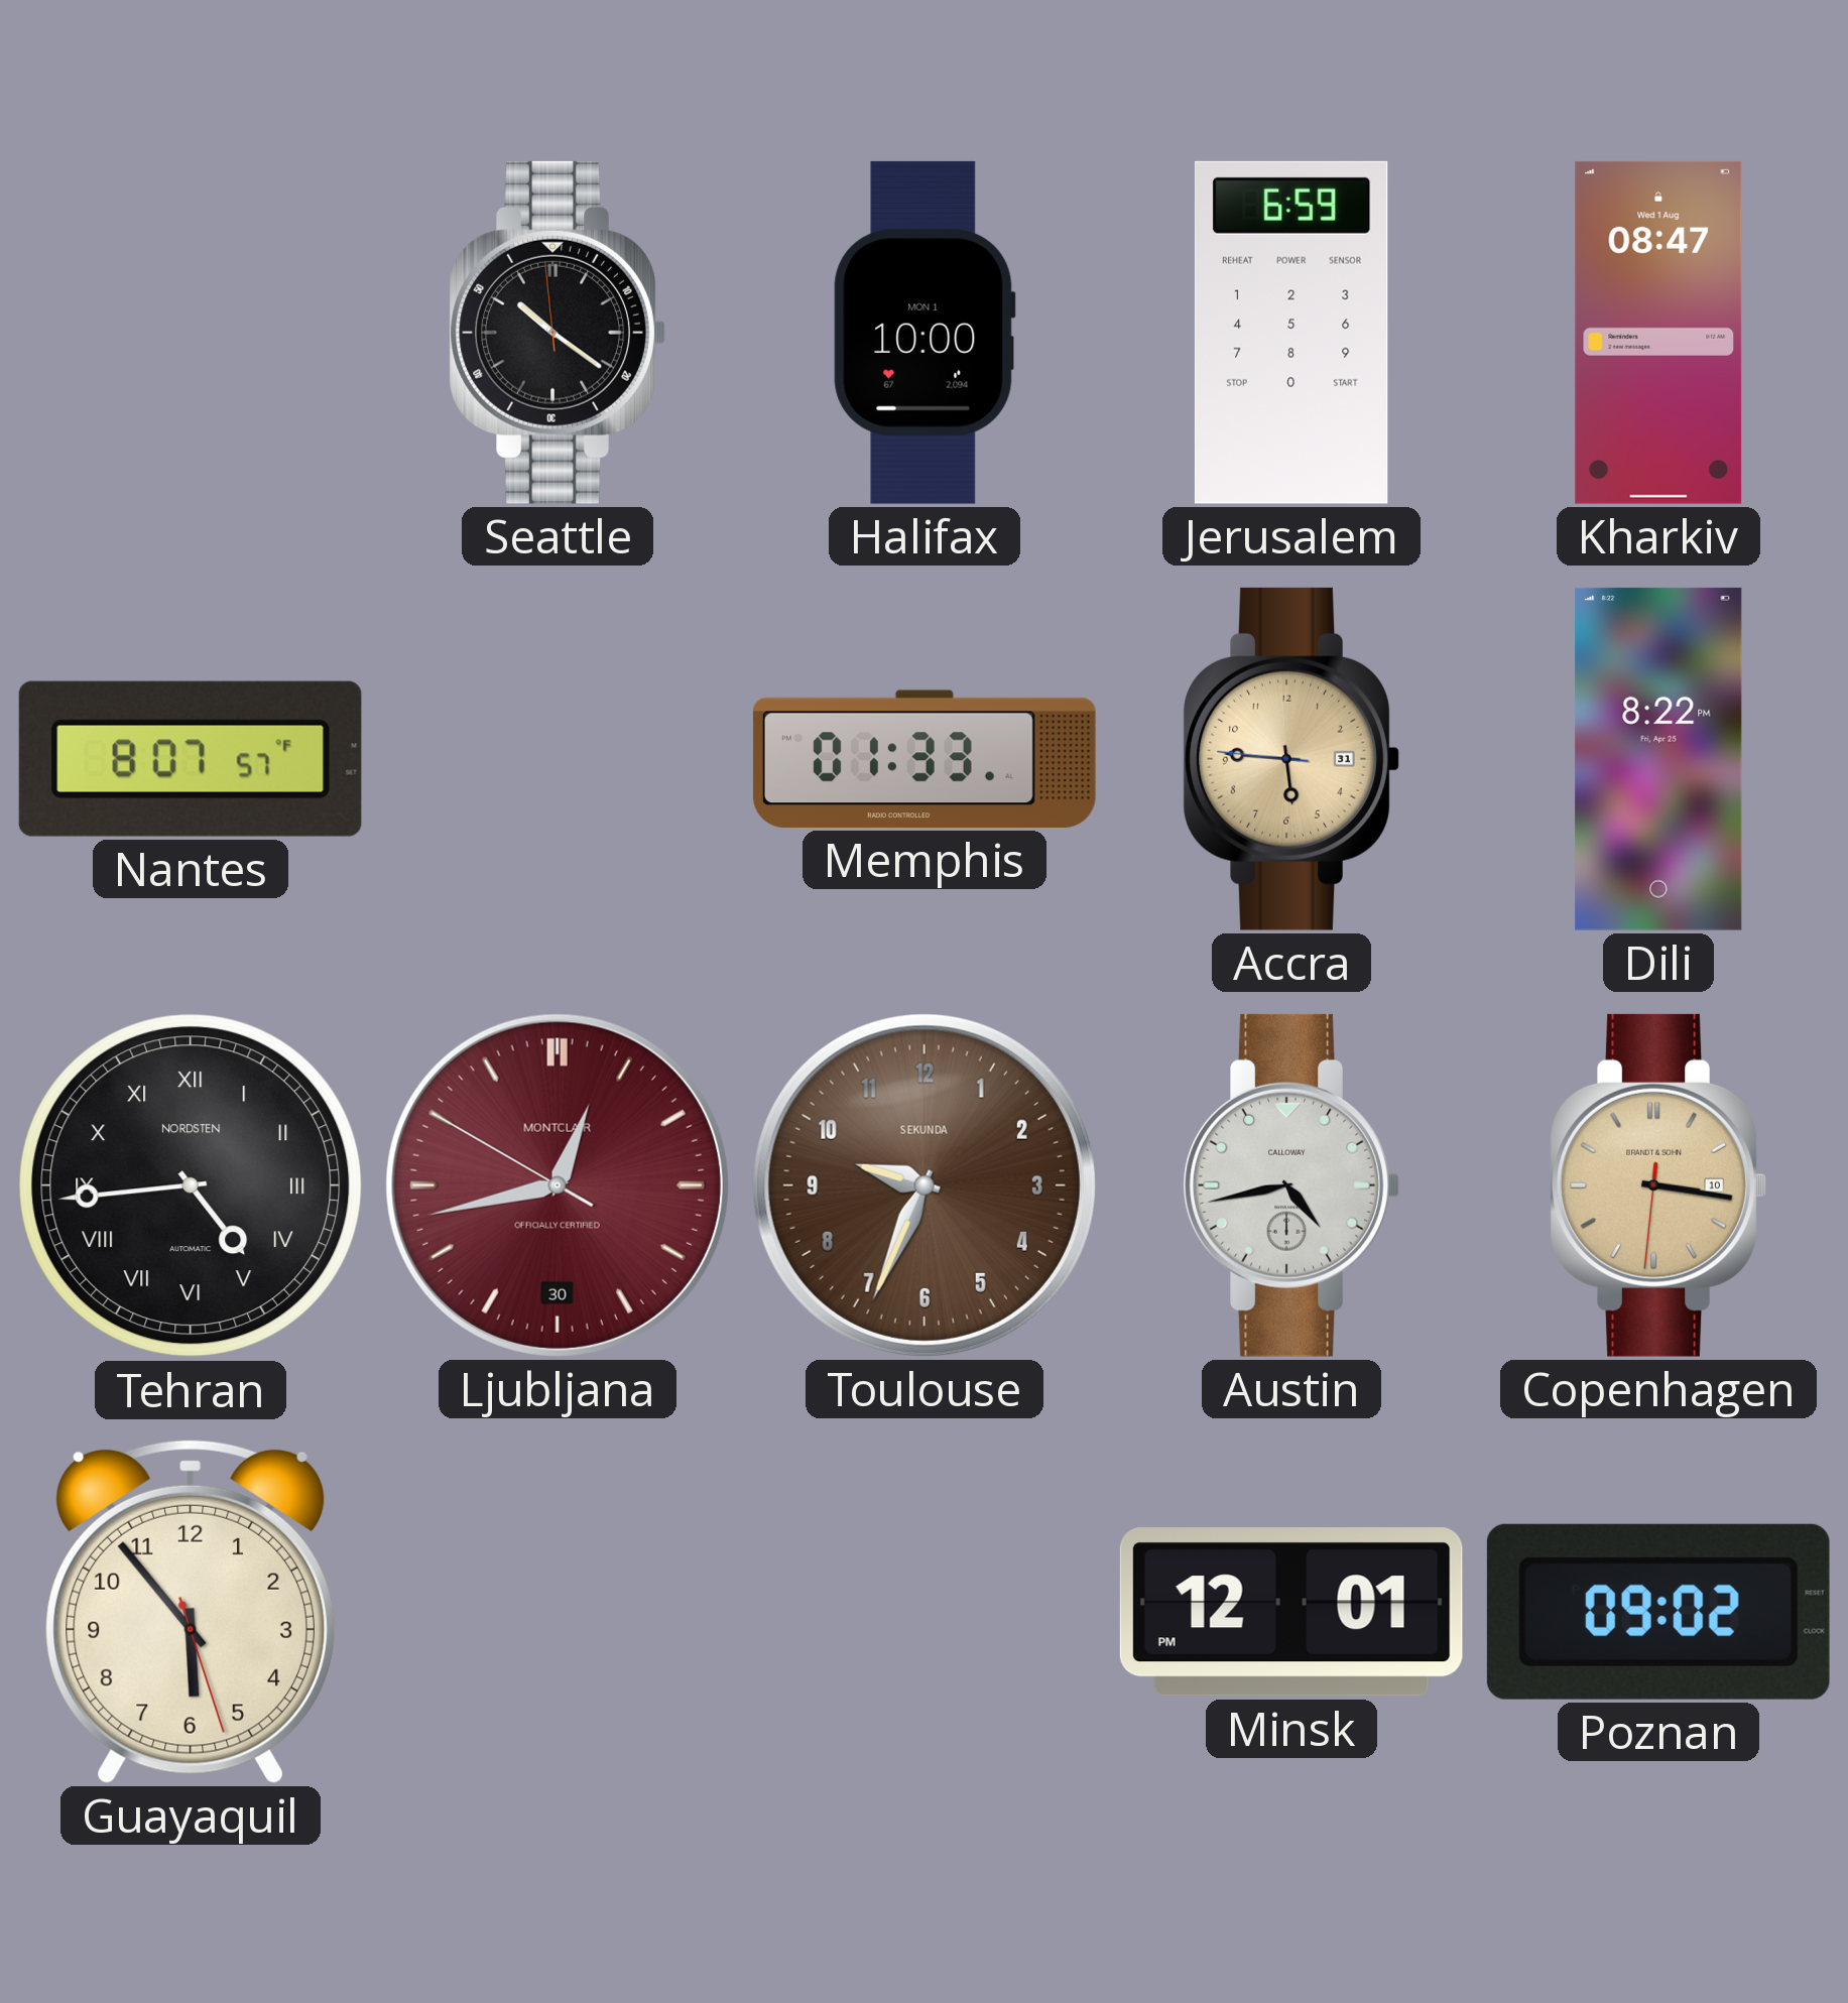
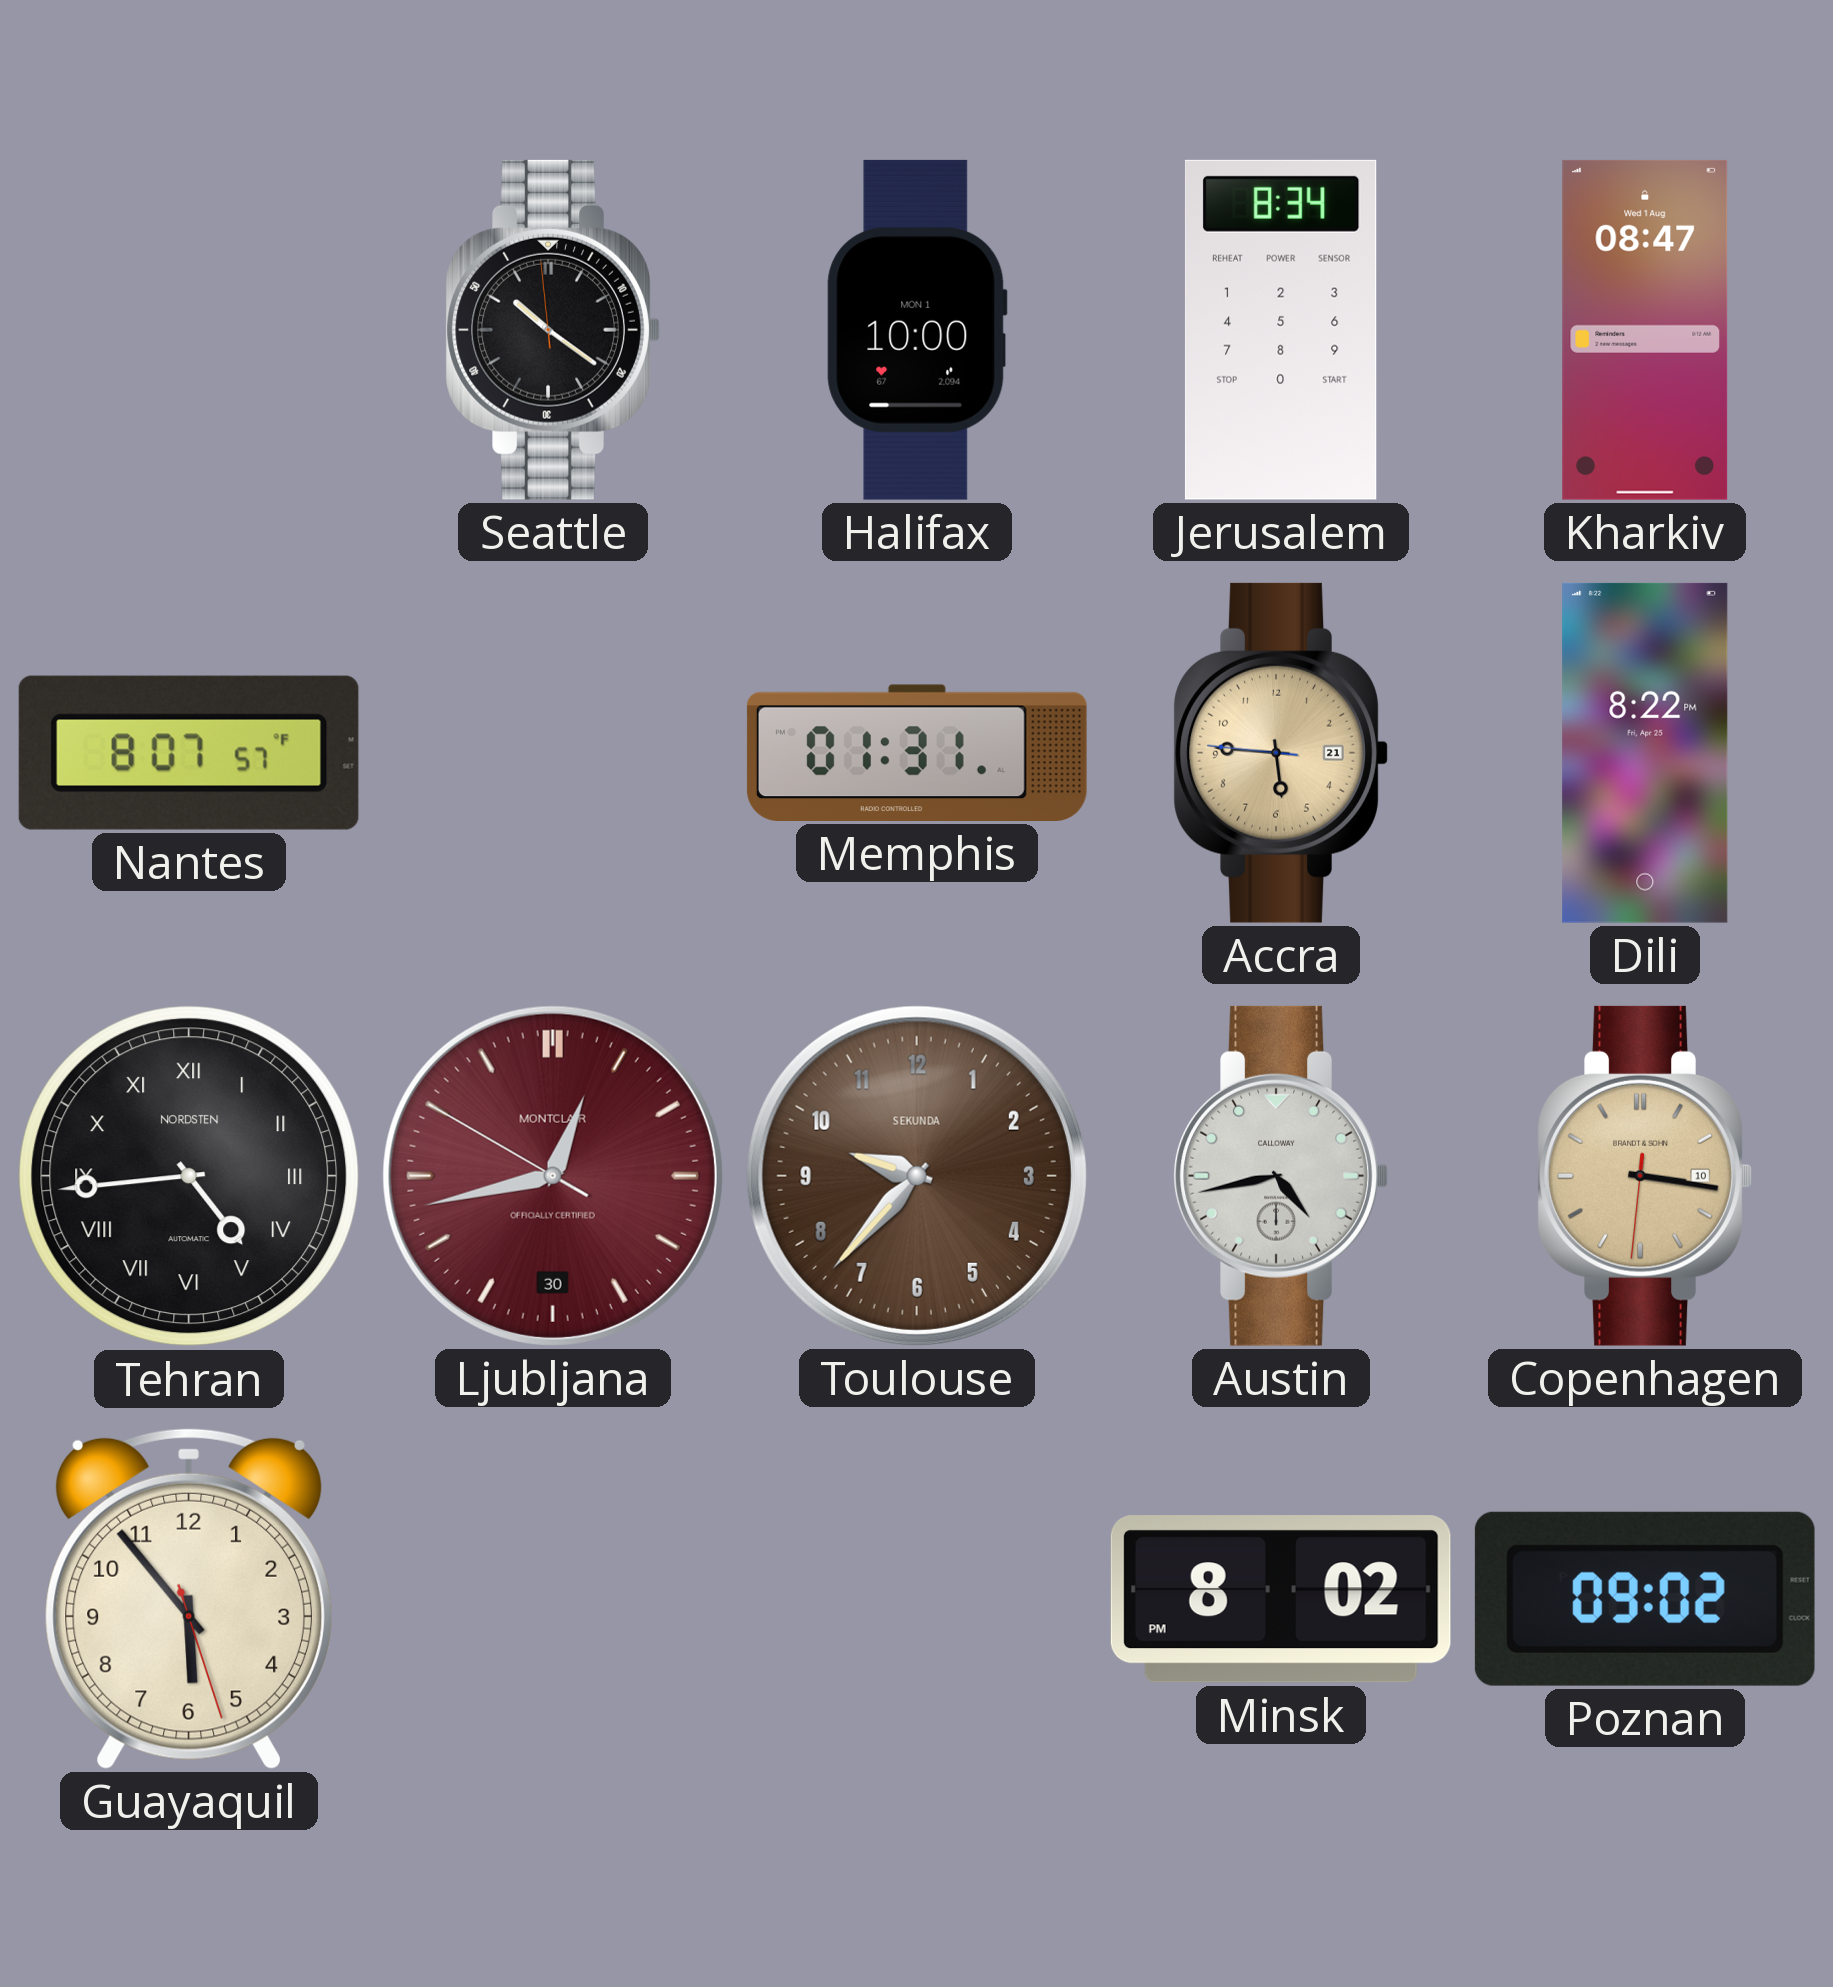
Jerusalem: 6:59 -> 8:34 (1281, 330)
Memphis: 01:33 -> 01:31 (917, 753)
Accra date: 31 -> 21 (1281, 753)
Toulouse: 9:34 -> 9:37 (917, 1176)
Minsk: 12:01 -> 8:02 (1281, 1599)
